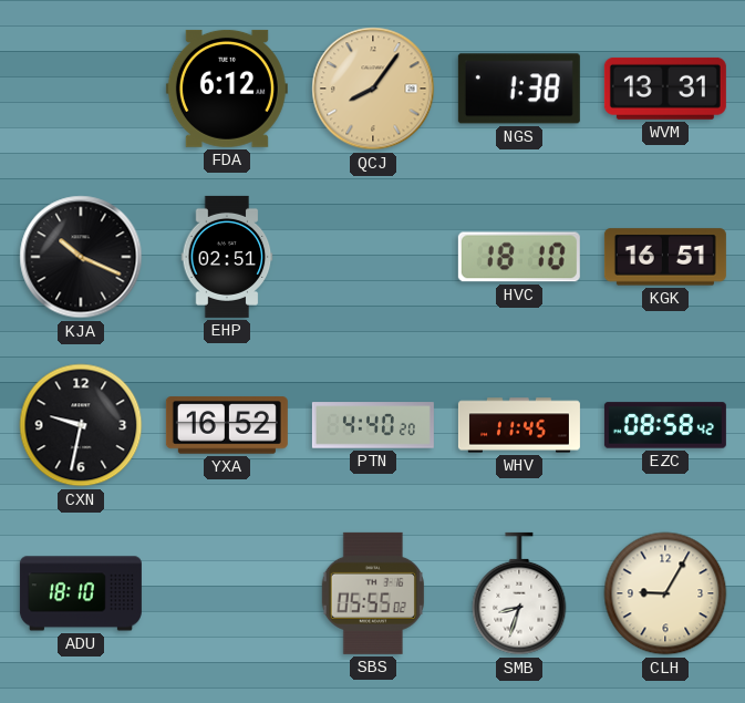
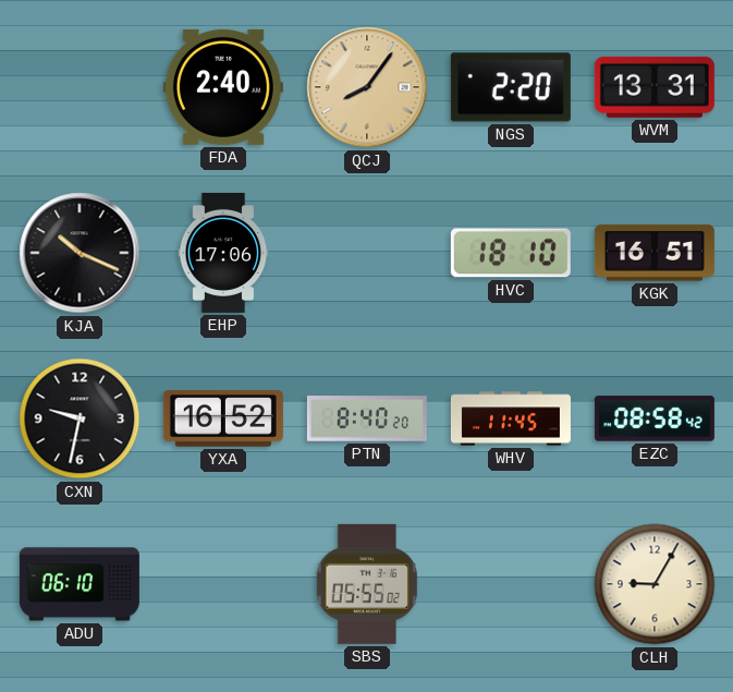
FDA: 6:12 -> 2:40 (223, 87)
NGS: 1:38 -> 2:20 (511, 87)
EHP: 02:51 -> 17:06 (223, 253)
PTN: 4:40 -> 8:40 (367, 418)
ADU: 18:10 -> 06:10 (80, 584)
SMB: 8:33 -> none (519, 593)
